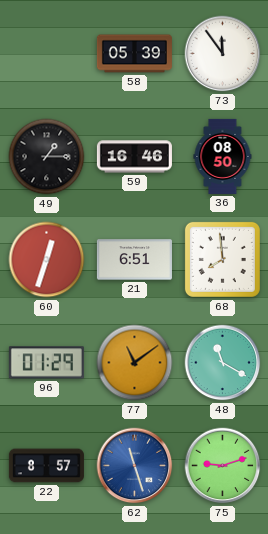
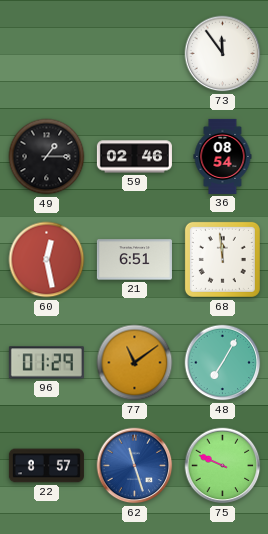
58: 05:39 -> none (134, 54)
59: 16:46 -> 02:46 (134, 157)
36: 08:50 -> 08:54 (223, 156)
60: 12:33 -> 12:28 (47, 260)
68: 7:59 -> 11:59 (222, 259)
48: 11:20 -> 7:05 (223, 363)
75: 9:12 -> 9:49 (223, 466)
